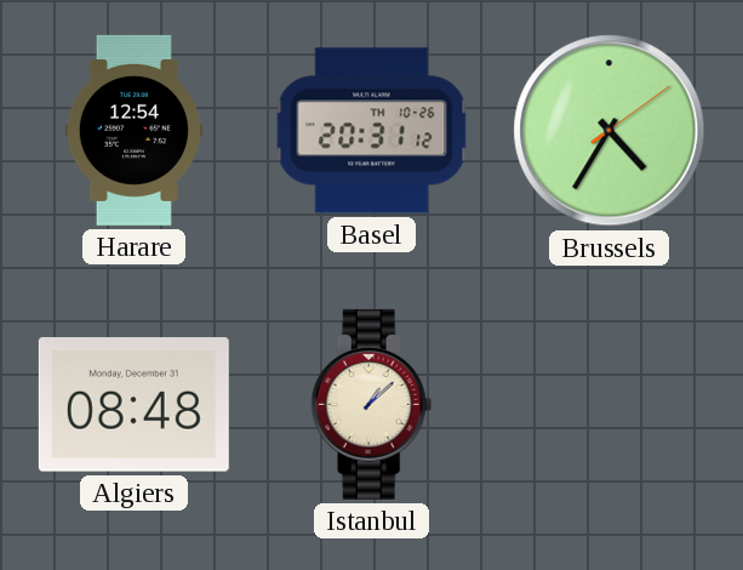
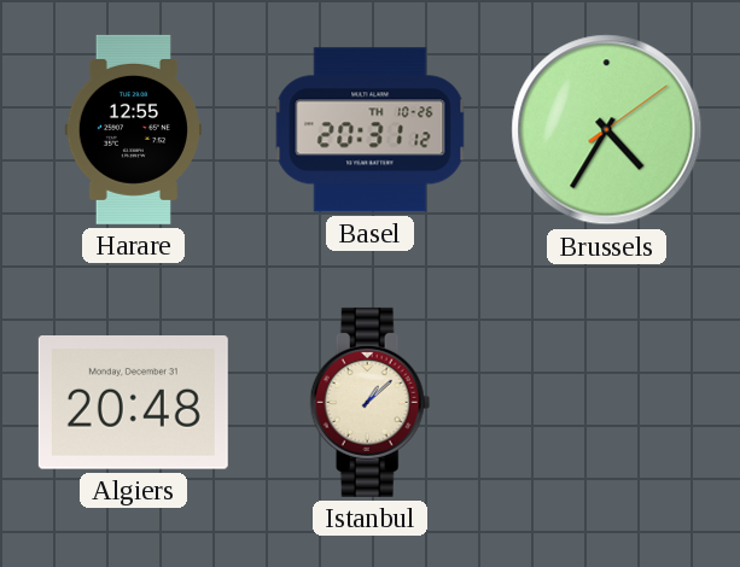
Harare: 12:54 -> 12:55 (133, 129)
Algiers: 08:48 -> 20:48 (133, 403)
